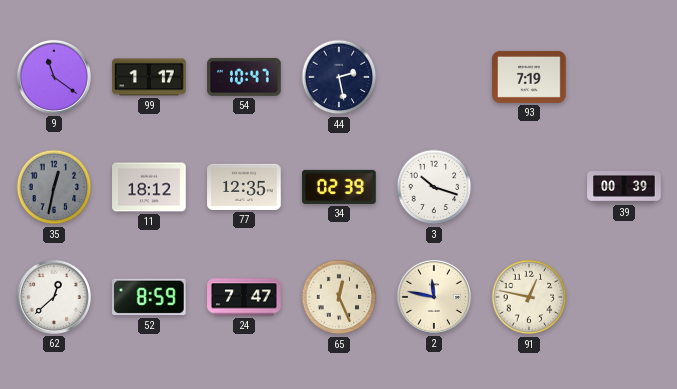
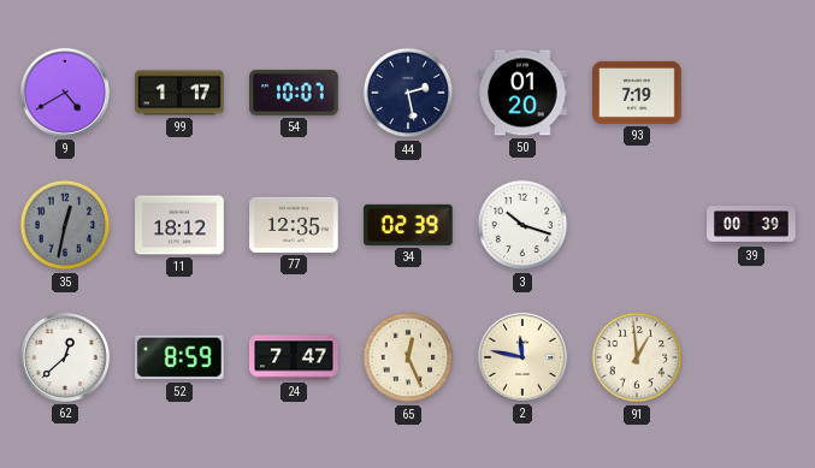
9: 11:21 -> 4:40 (65, 93)
54: 10:47 -> 10:07 (294, 93)
50: none -> 01:20 (522, 93)
91: 12:47 -> 12:59 (637, 357)
